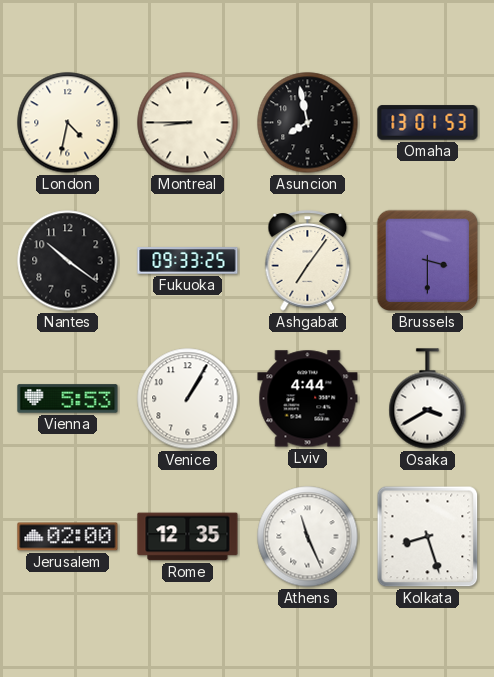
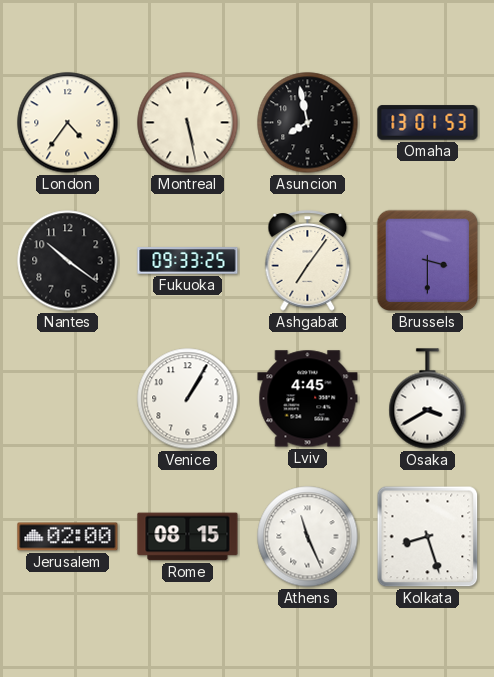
London: 4:32 -> 4:36 (68, 123)
Montreal: 8:45 -> 5:28 (188, 123)
Vienna: 5:53 -> none (68, 399)
Lviv: 4:44 -> 4:45 (308, 399)
Rome: 12:35 -> 08:15 (188, 537)
